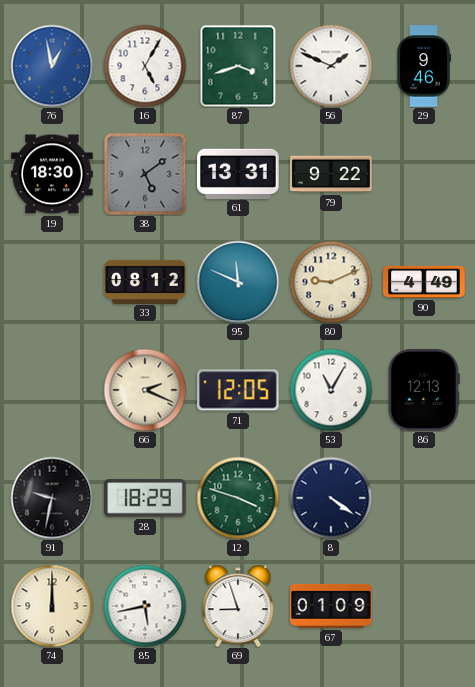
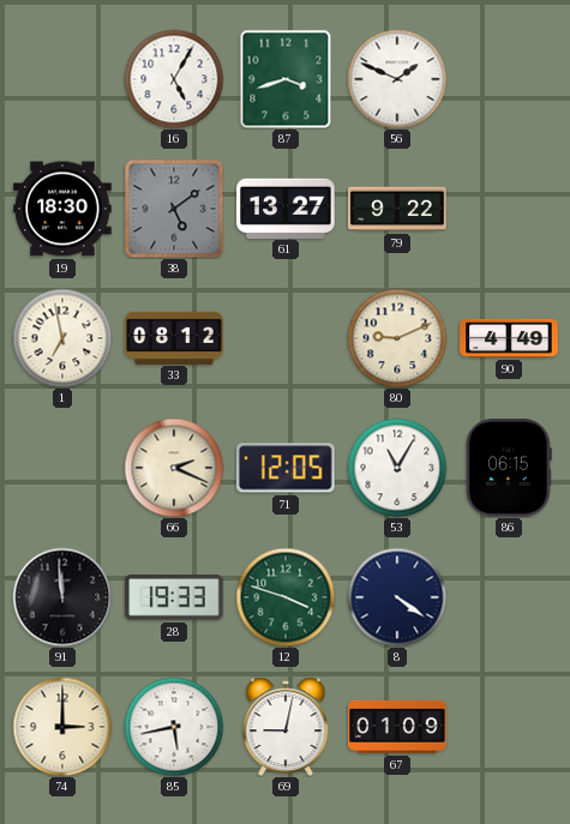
76: 12:58 -> none (52, 66)
29: 9:46 -> none (424, 66)
61: 13:31 -> 13:27 (286, 207)
1: none -> 6:58 (62, 338)
95: 11:49 -> none (238, 282)
86: 12:13 -> 06:15 (509, 468)
91: 9:32 -> 11:59 (62, 597)
28: 18:29 -> 19:33 (174, 597)
74: 12:00 -> 3:00 (62, 727)
69: 8:57 -> 9:02 (286, 727)
